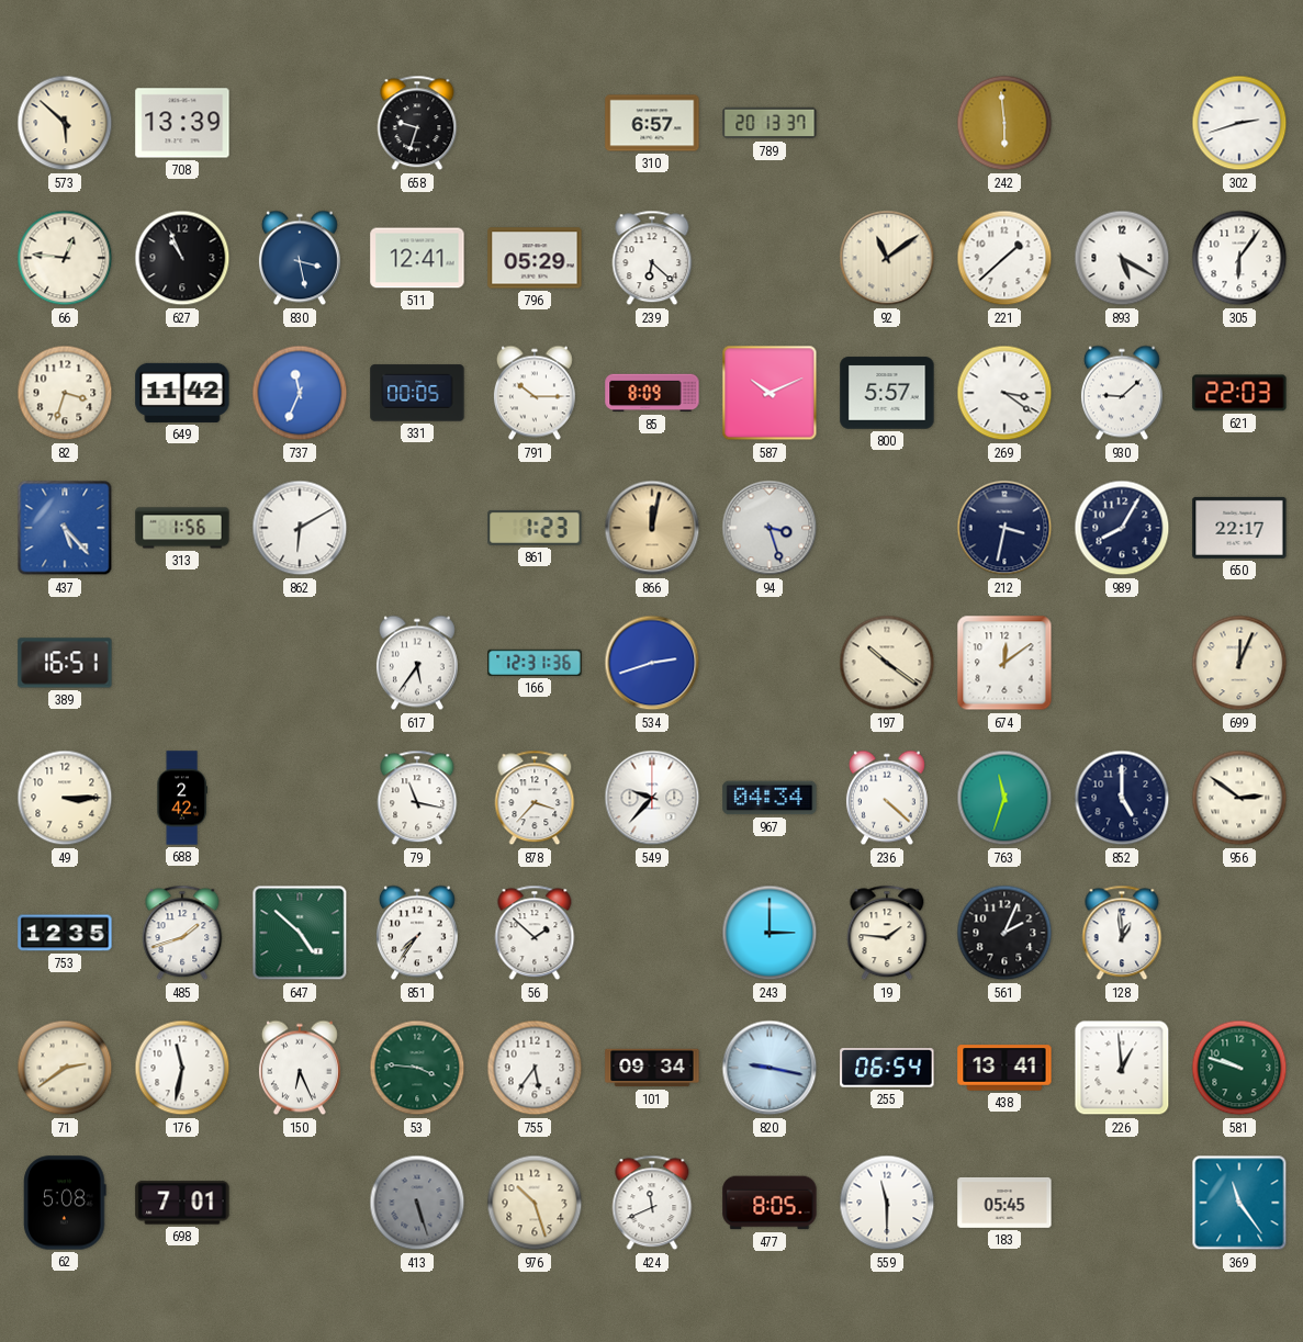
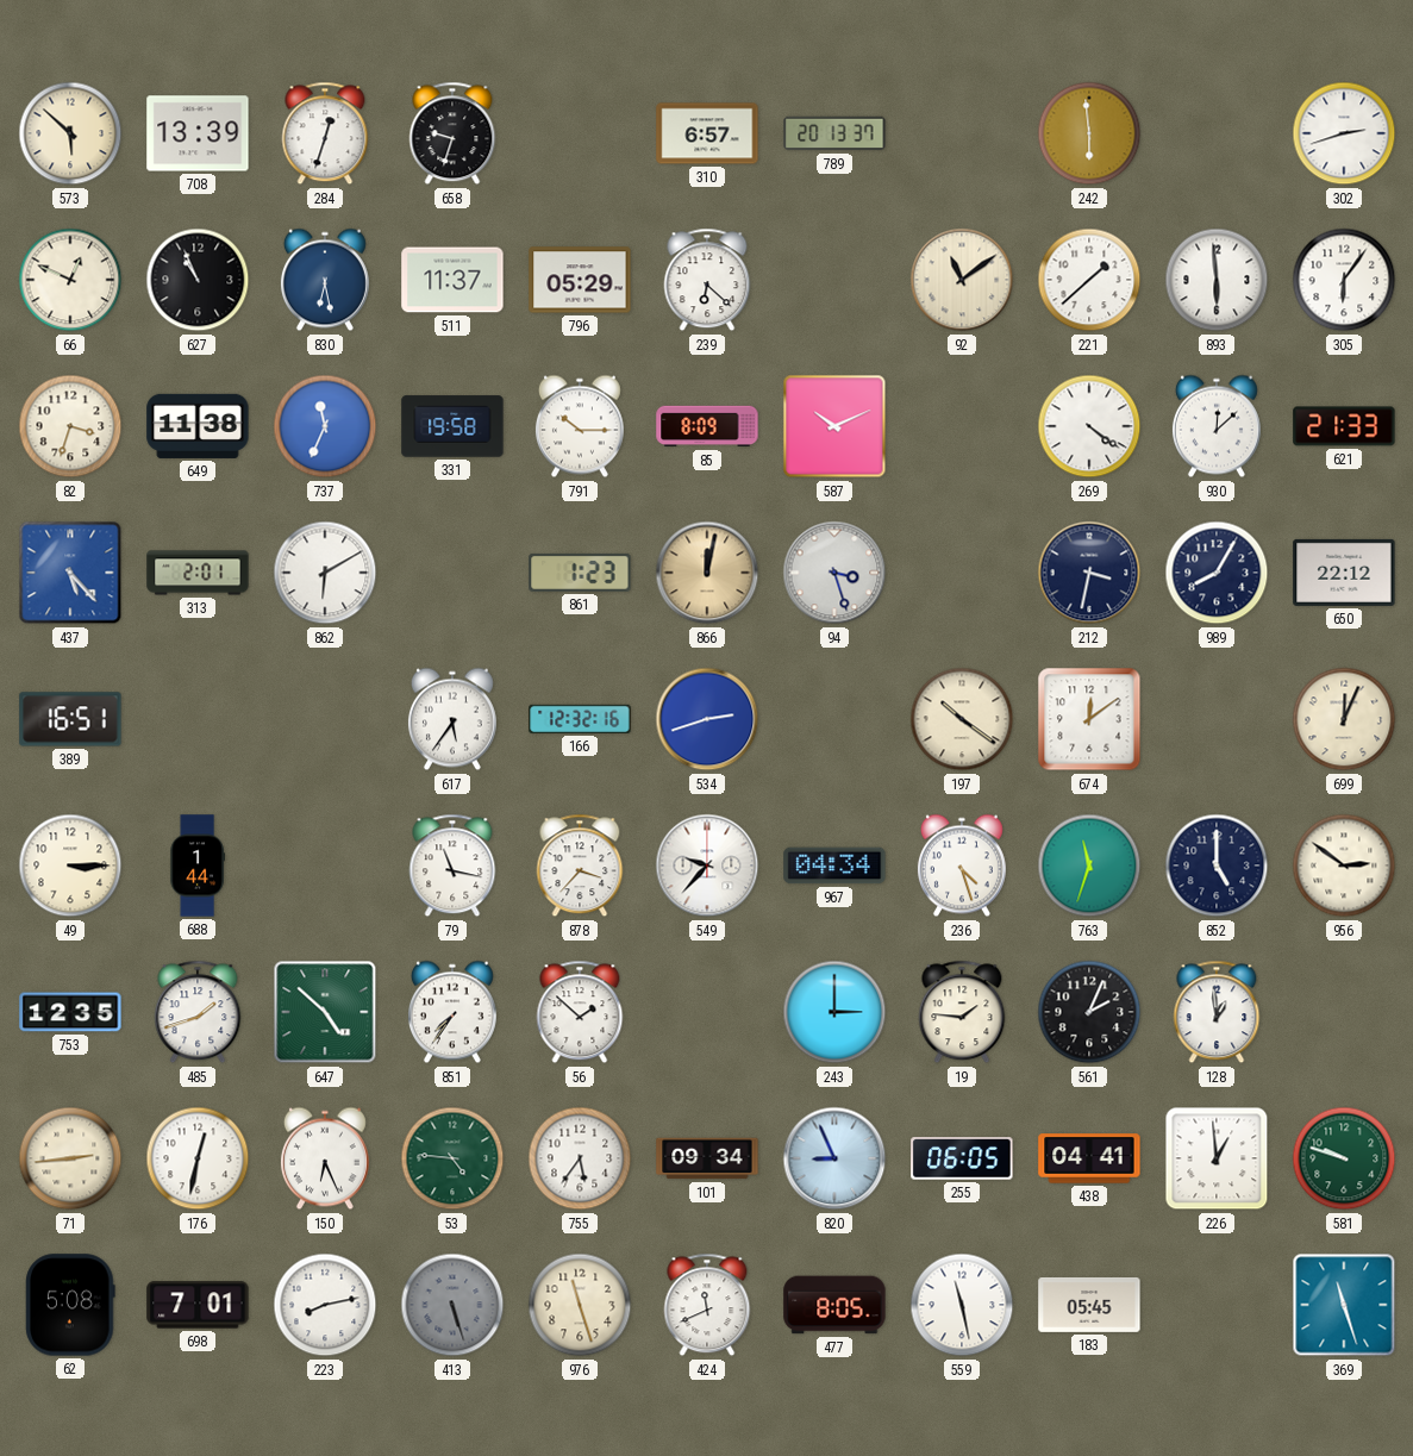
284: none -> 12:33 (325, 133)
66: 12:46 -> 12:49 (70, 280)
830: 3:28 -> 6:28 (325, 280)
511: 12:41 -> 11:37 (452, 280)
893: 5:20 -> 5:59 (1217, 280)
649: 11:42 -> 11:38 (198, 426)
331: 00:05 -> 19:58 (452, 426)
800: 5:57 -> none (887, 393)
269: 3:21 -> 4:21 (1089, 426)
930: 9:08 -> 12:08 (1217, 426)
621: 22:03 -> 21:33 (1344, 426)
313: 1:56 -> 2:01 (198, 573)
650: 22:17 -> 22:12 (1344, 573)
166: 12:31 -> 12:32 (580, 719)
688: 2:42 -> 1:44 (198, 866)
236: 4:22 -> 4:27 (962, 866)
71: 2:39 -> 2:44 (70, 1158)
176: 11:32 -> 12:32 (198, 1158)
53: 3:46 -> 4:46 (452, 1158)
820: 9:17 -> 8:56 (834, 1158)
255: 06:54 -> 06:05 (962, 1158)
438: 13:41 -> 04:41 (1089, 1158)
223: none -> 8:13 (325, 1305)
976: 10:27 -> 11:27 (580, 1305)
559: 11:30 -> 11:28 (962, 1305)
369: 11:24 -> 11:27 (1344, 1305)
